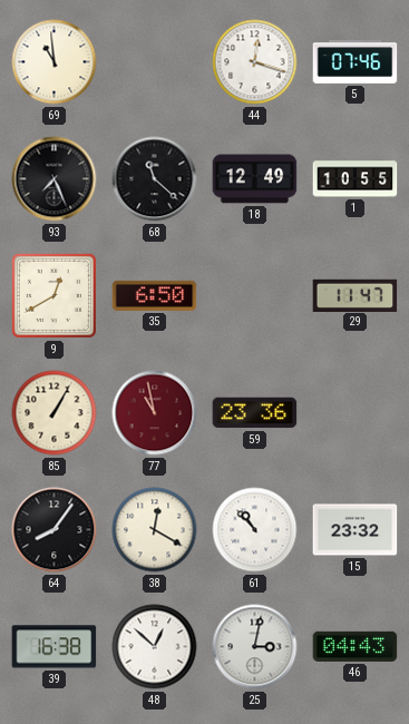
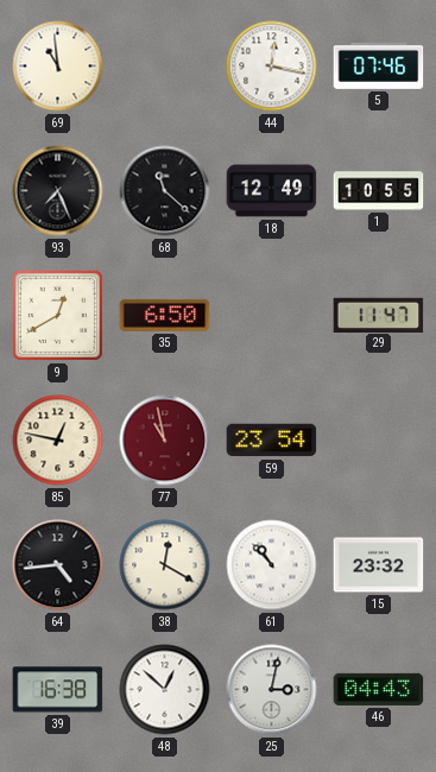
44: 12:18 -> 12:17 (272, 67)
85: 1:05 -> 12:47 (58, 441)
59: 23:36 -> 23:54 (272, 441)
64: 8:06 -> 4:44 (58, 565)
